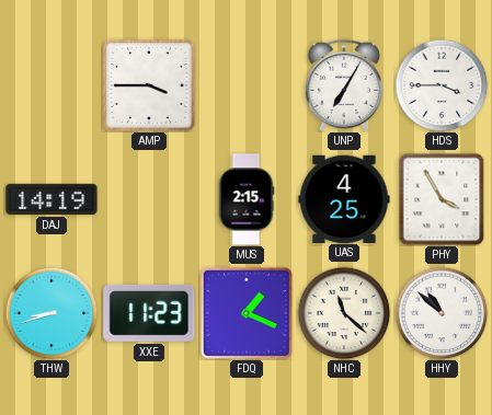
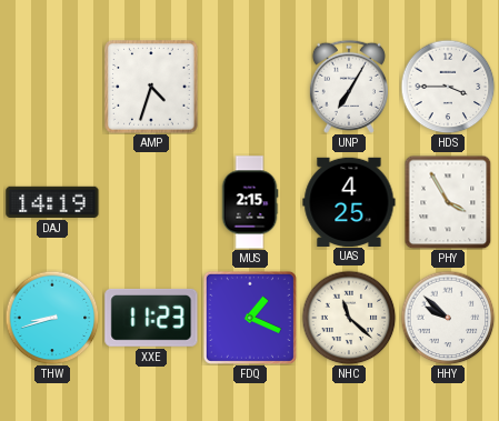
AMP: 3:45 -> 4:33 (151, 87)
HHY: 10:52 -> 9:52 (448, 318)
